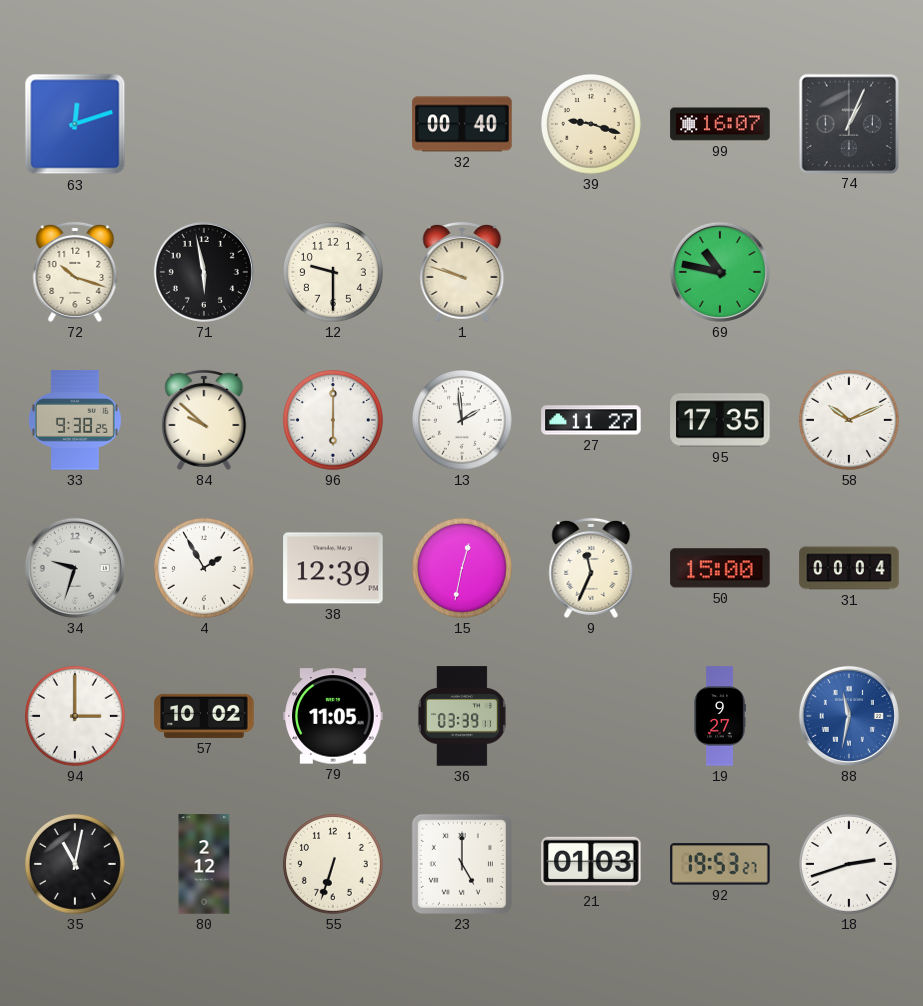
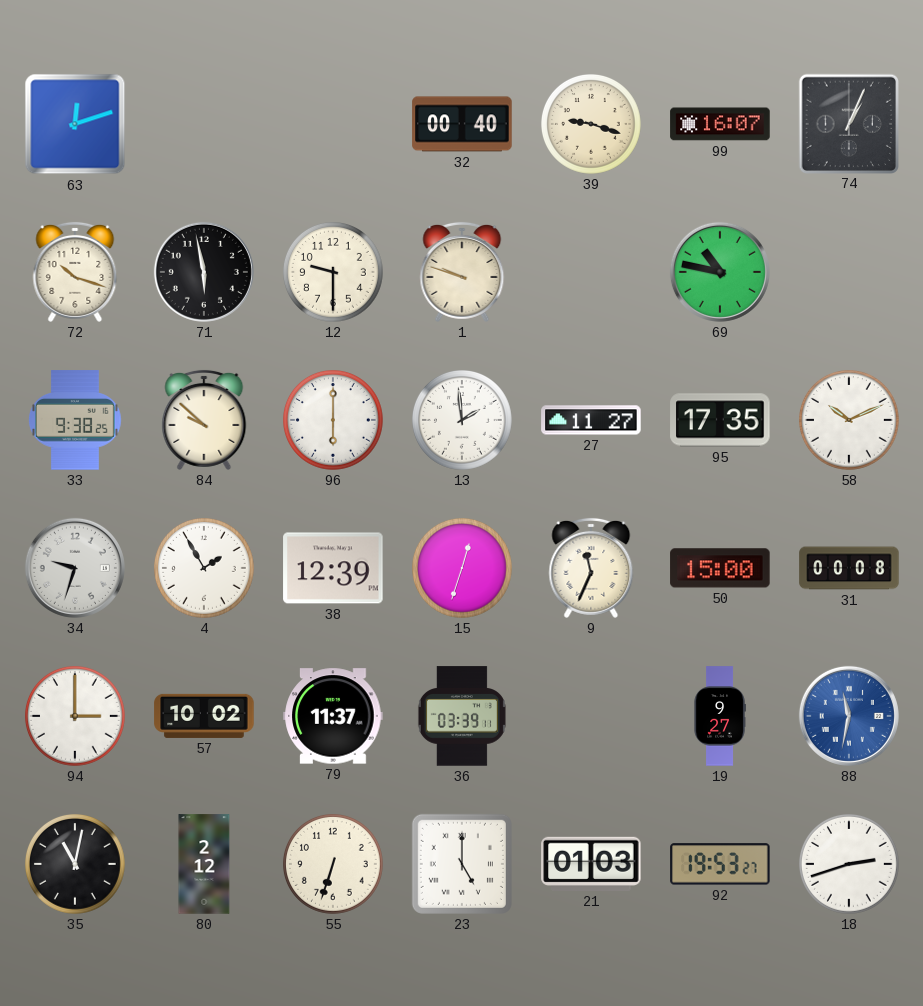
15: 12:32 -> 12:33 (463, 569)
31: 00:04 -> 00:08 (849, 568)
79: 11:05 -> 11:37 (333, 716)
